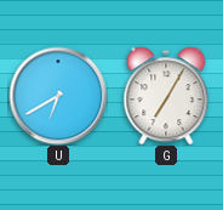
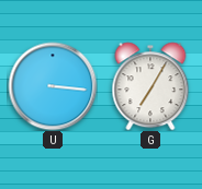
U: 6:40 -> 3:16 (53, 86)
